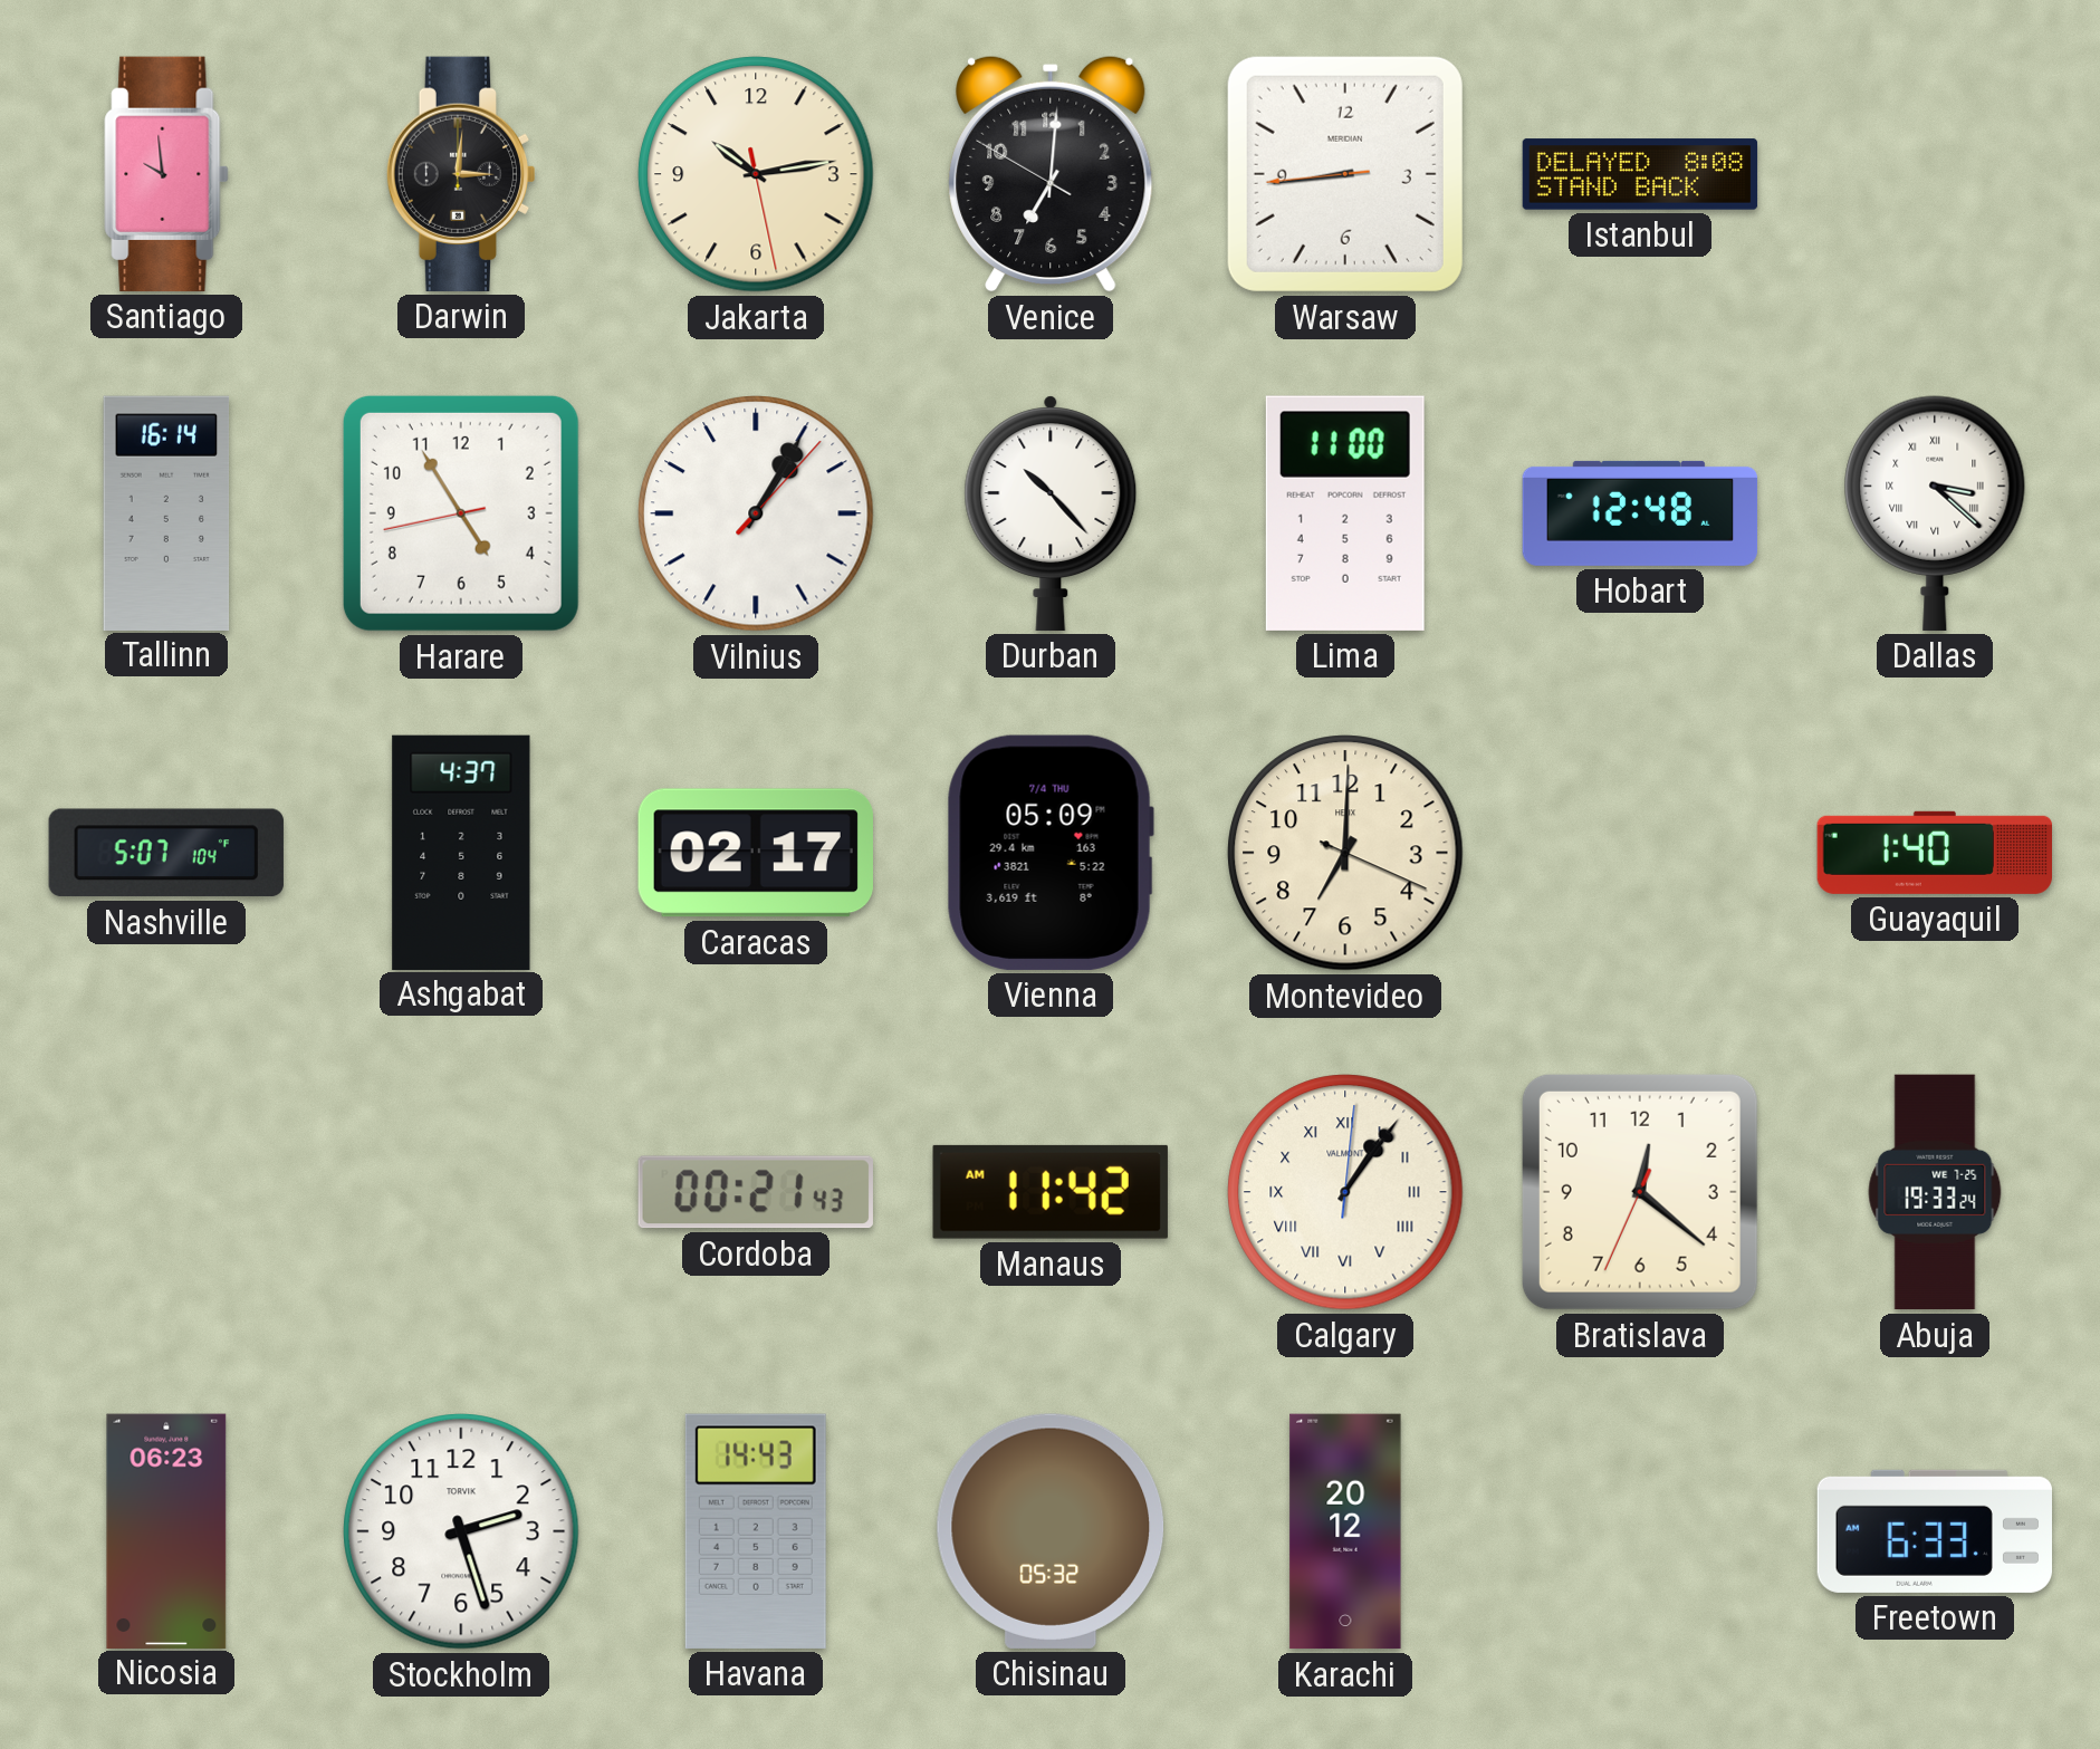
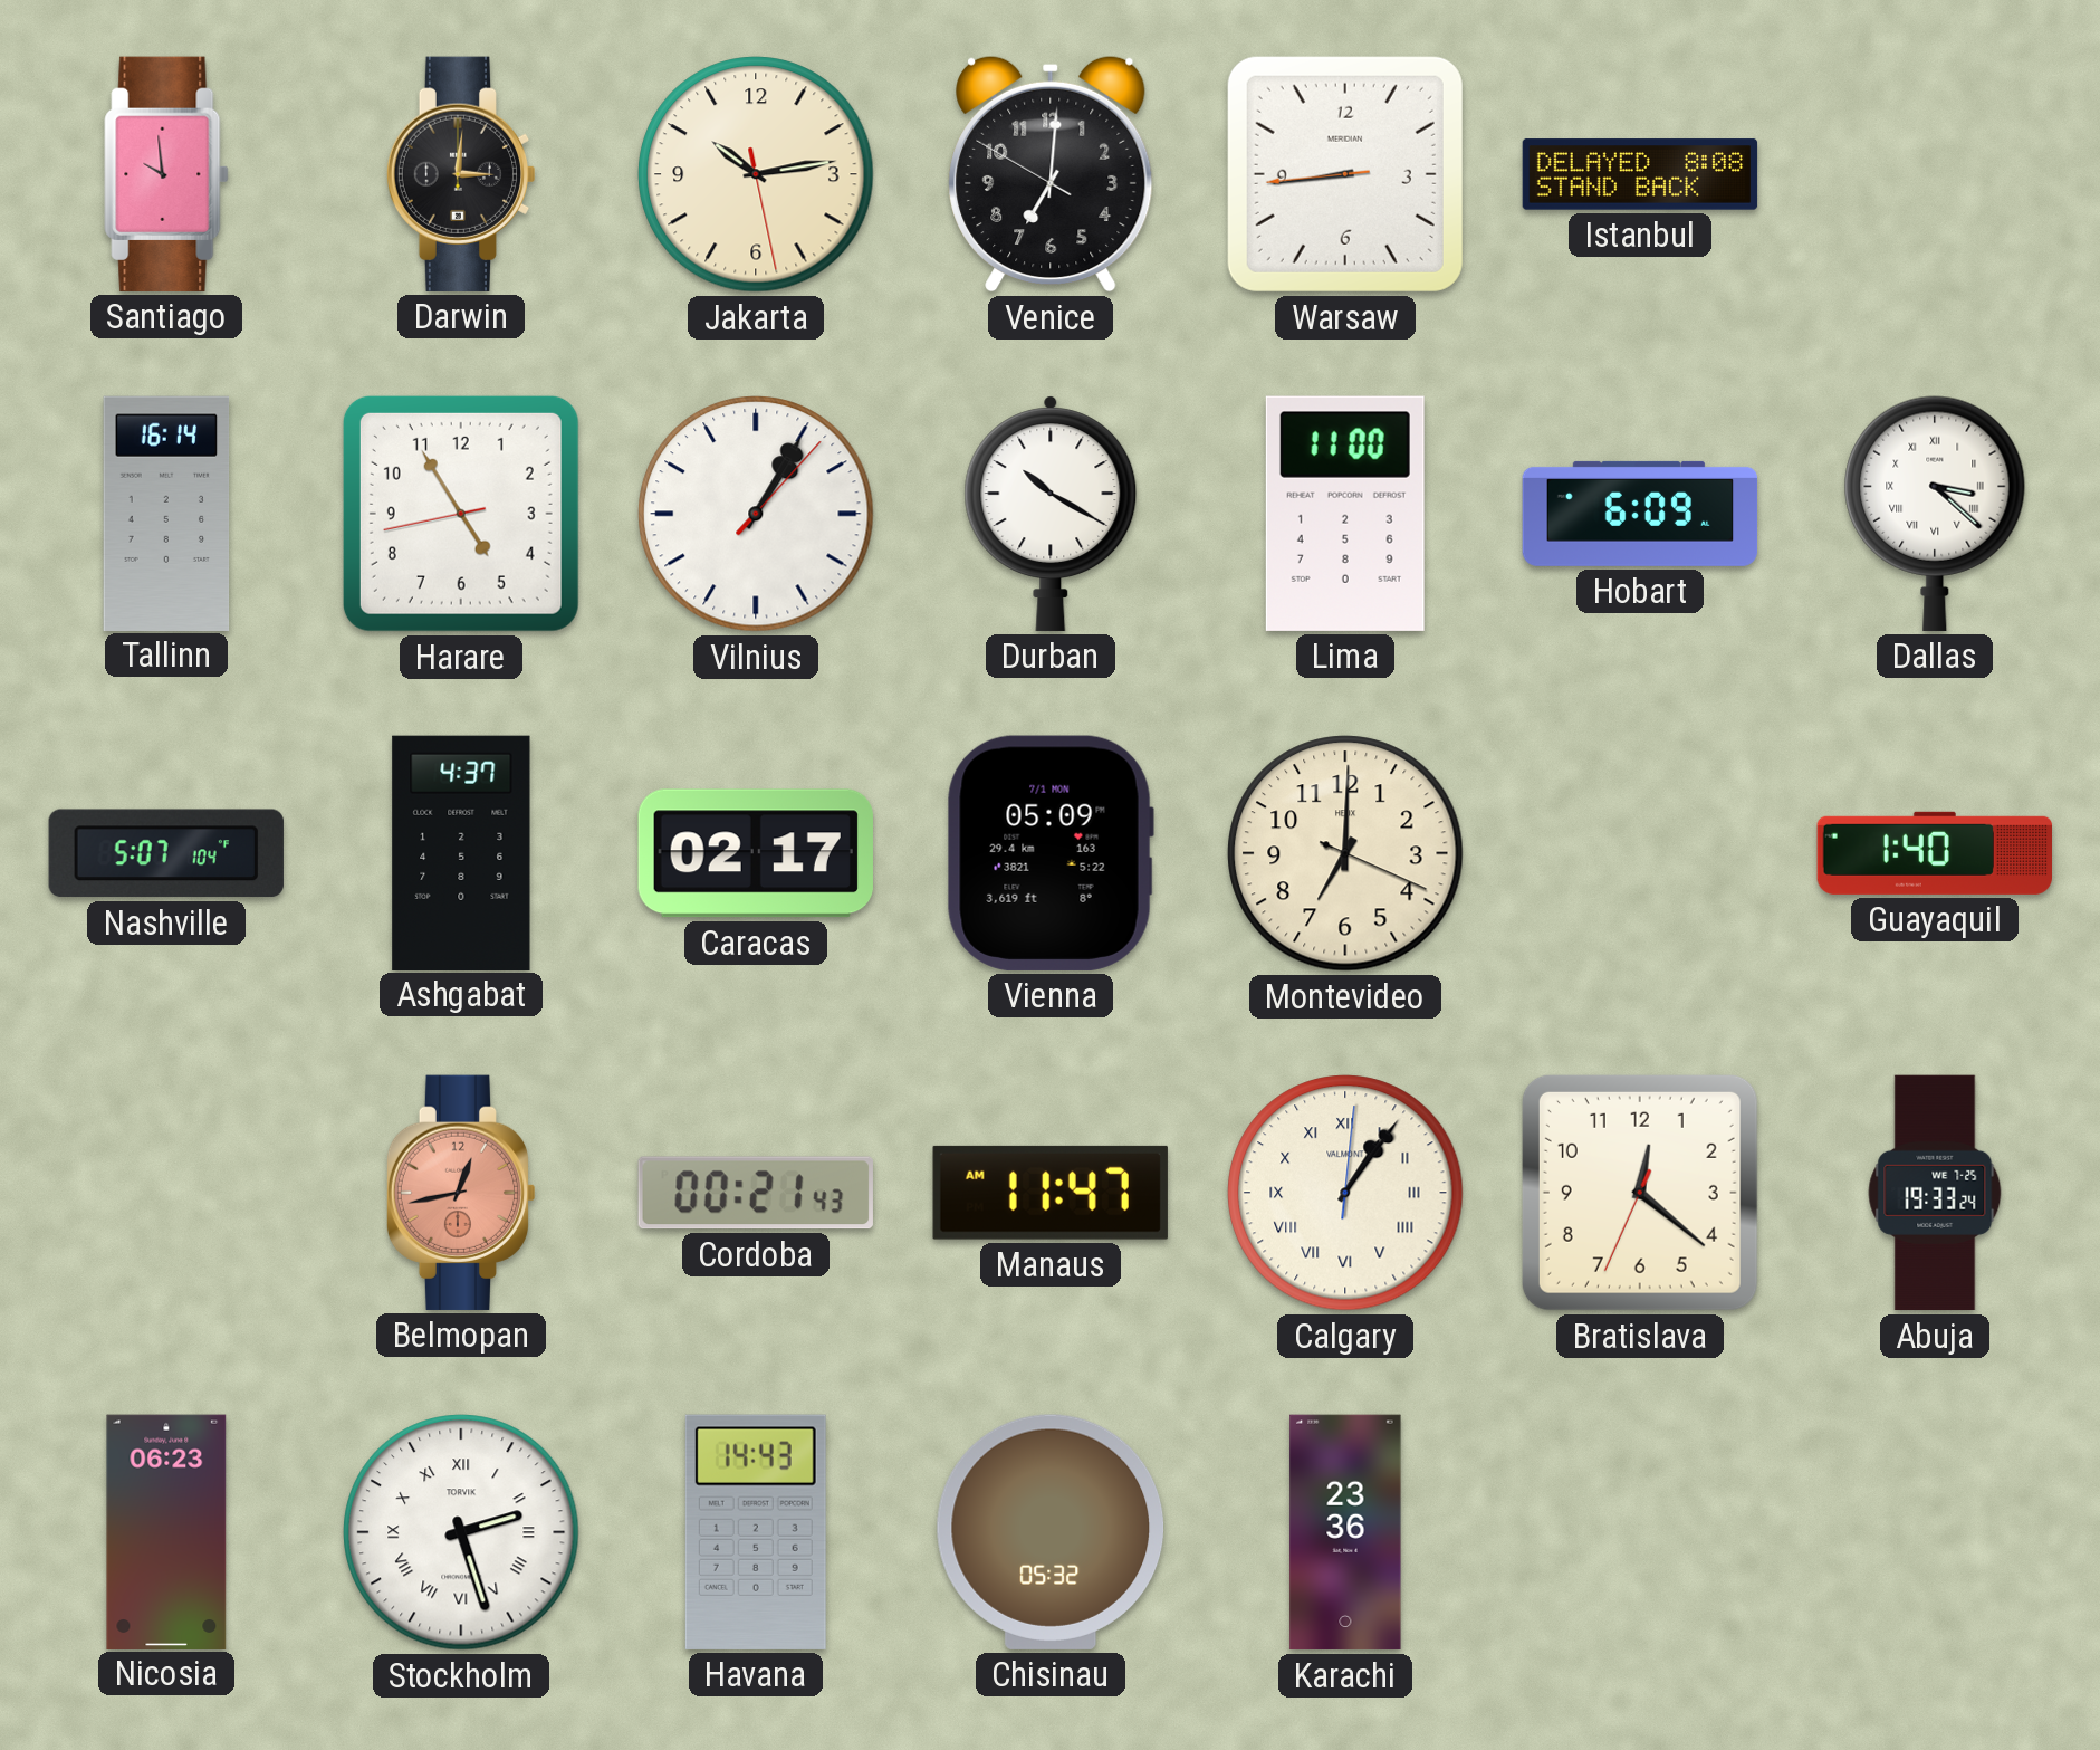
Durban: 10:23 -> 10:20 (1051, 514)
Hobart: 12:48 -> 6:09 (1640, 514)
Vienna date: 7/4 THU -> 7/1 MON (1051, 853)
Belmopan: none -> 12:43 (461, 1193)
Manaus: 11:42 -> 11:47 (1051, 1193)
Stockholm numerals: Arabic -> Roman (461, 1532)
Karachi: 20:12 -> 23:36 (1345, 1532)
Freetown: 6:33 -> none (1934, 1531)
